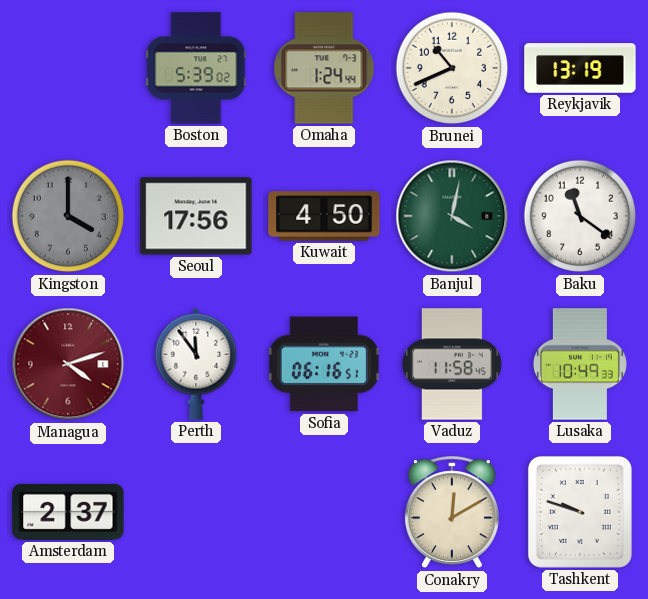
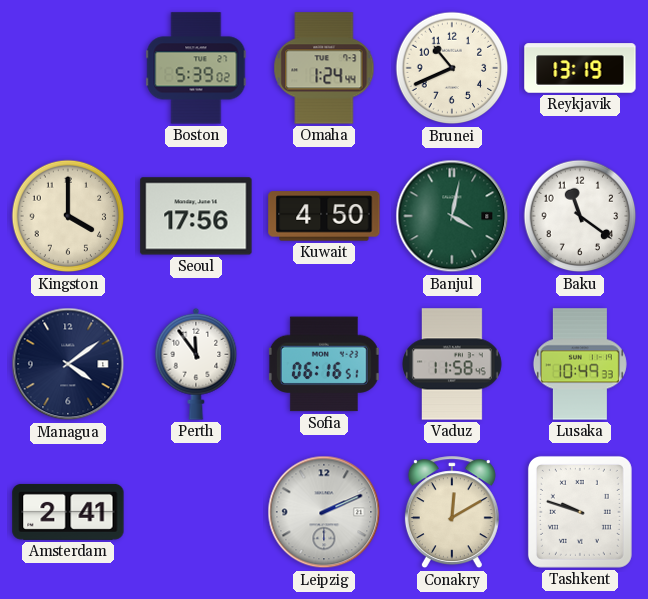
Kingston dial: grey -> cream (68, 216)
Managua: 4:12 -> 4:09 (68, 364)
Managua dial: burgundy -> navy (68, 364)
Amsterdam: 2:37 -> 2:41 (68, 512)
Leipzig: none -> 2:11 (324, 512)
